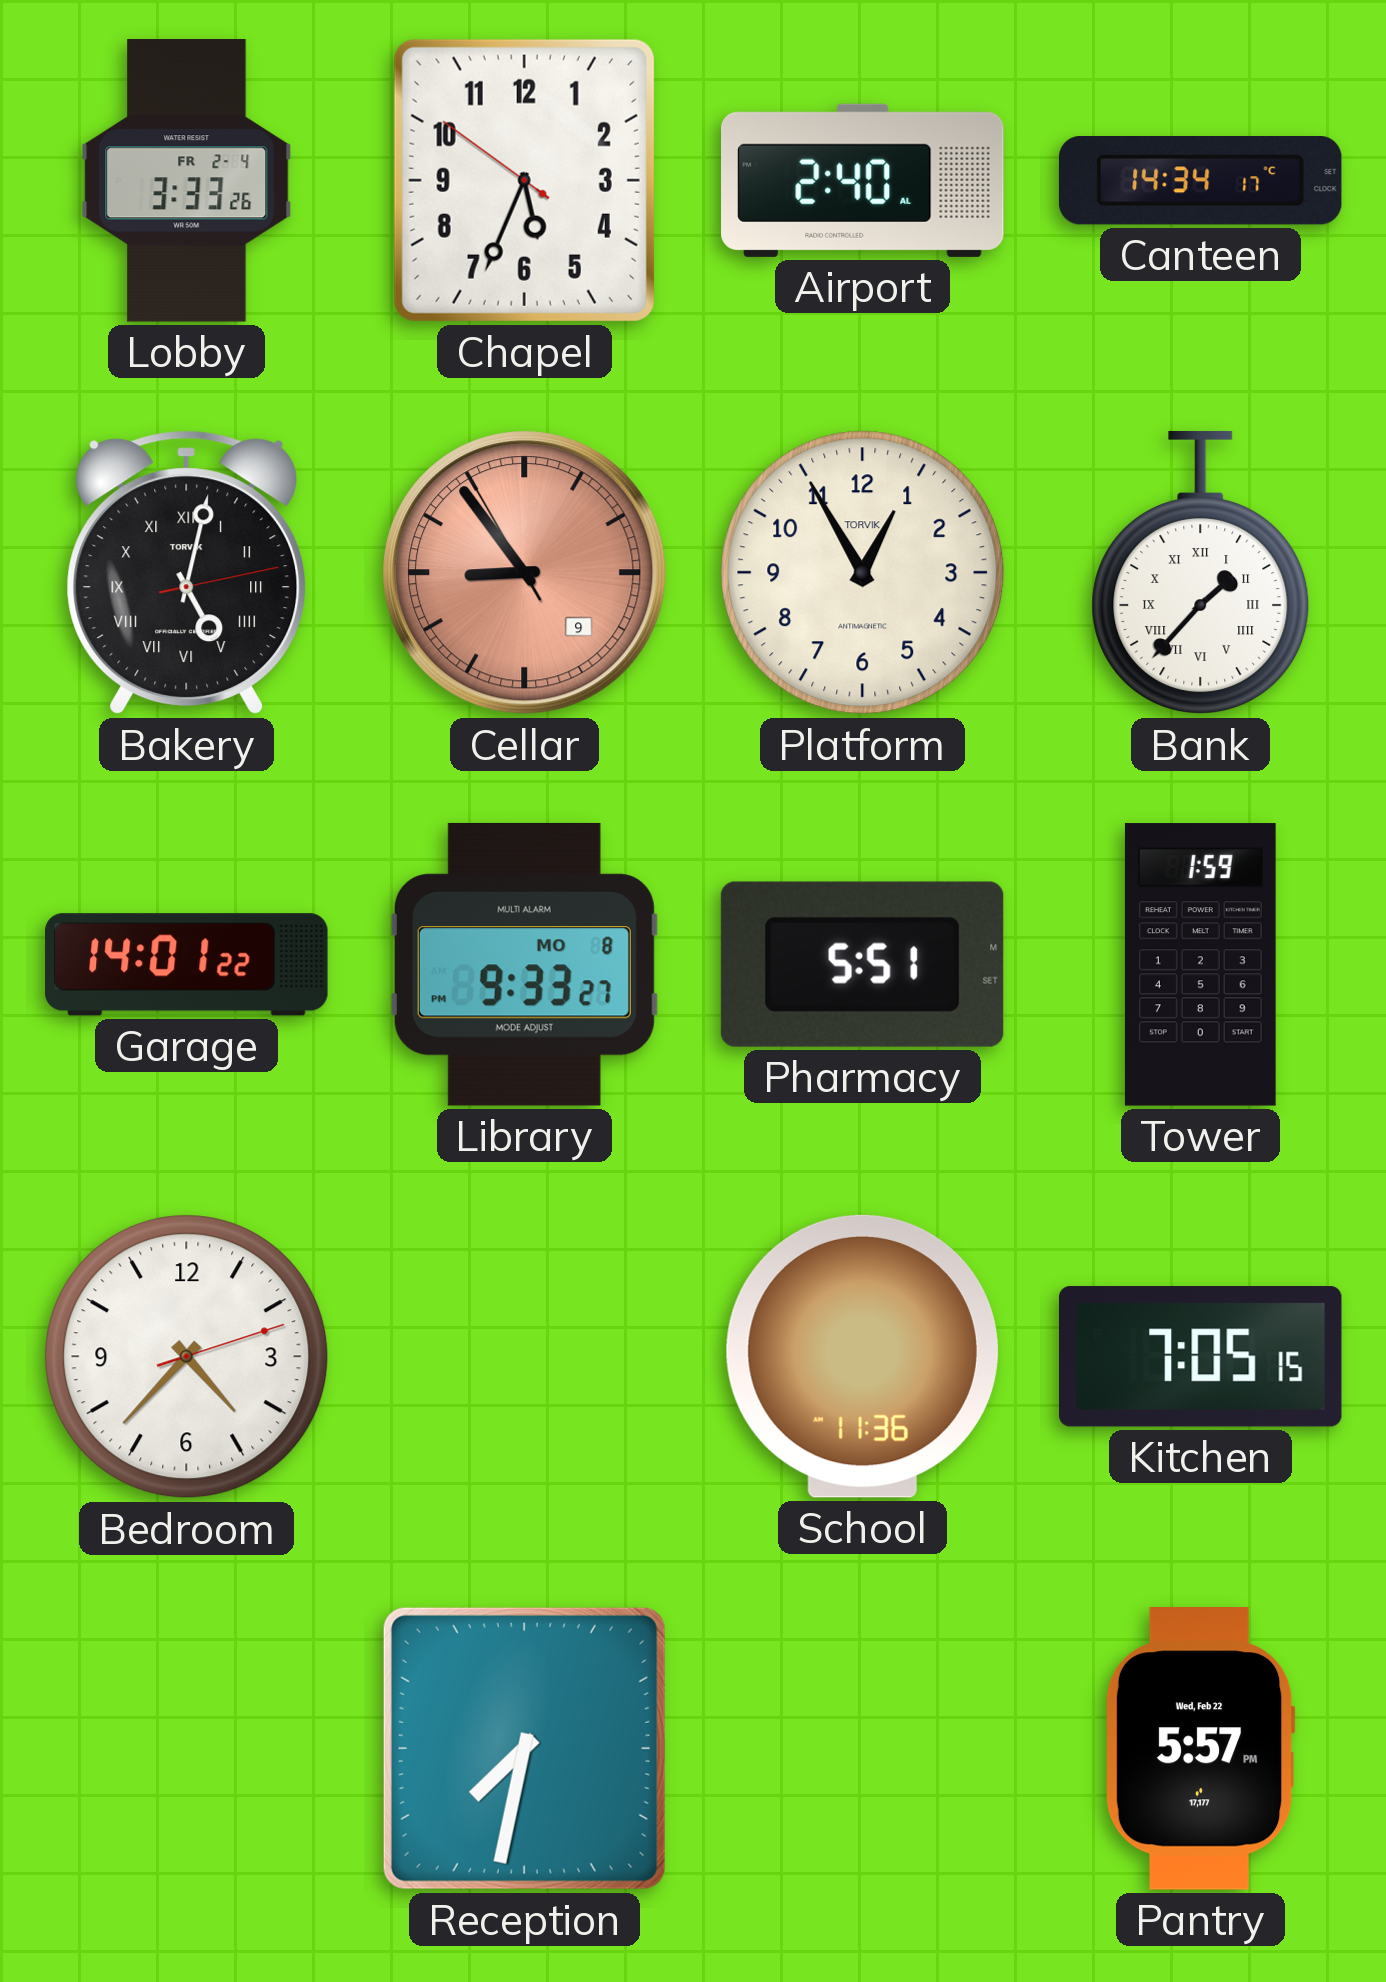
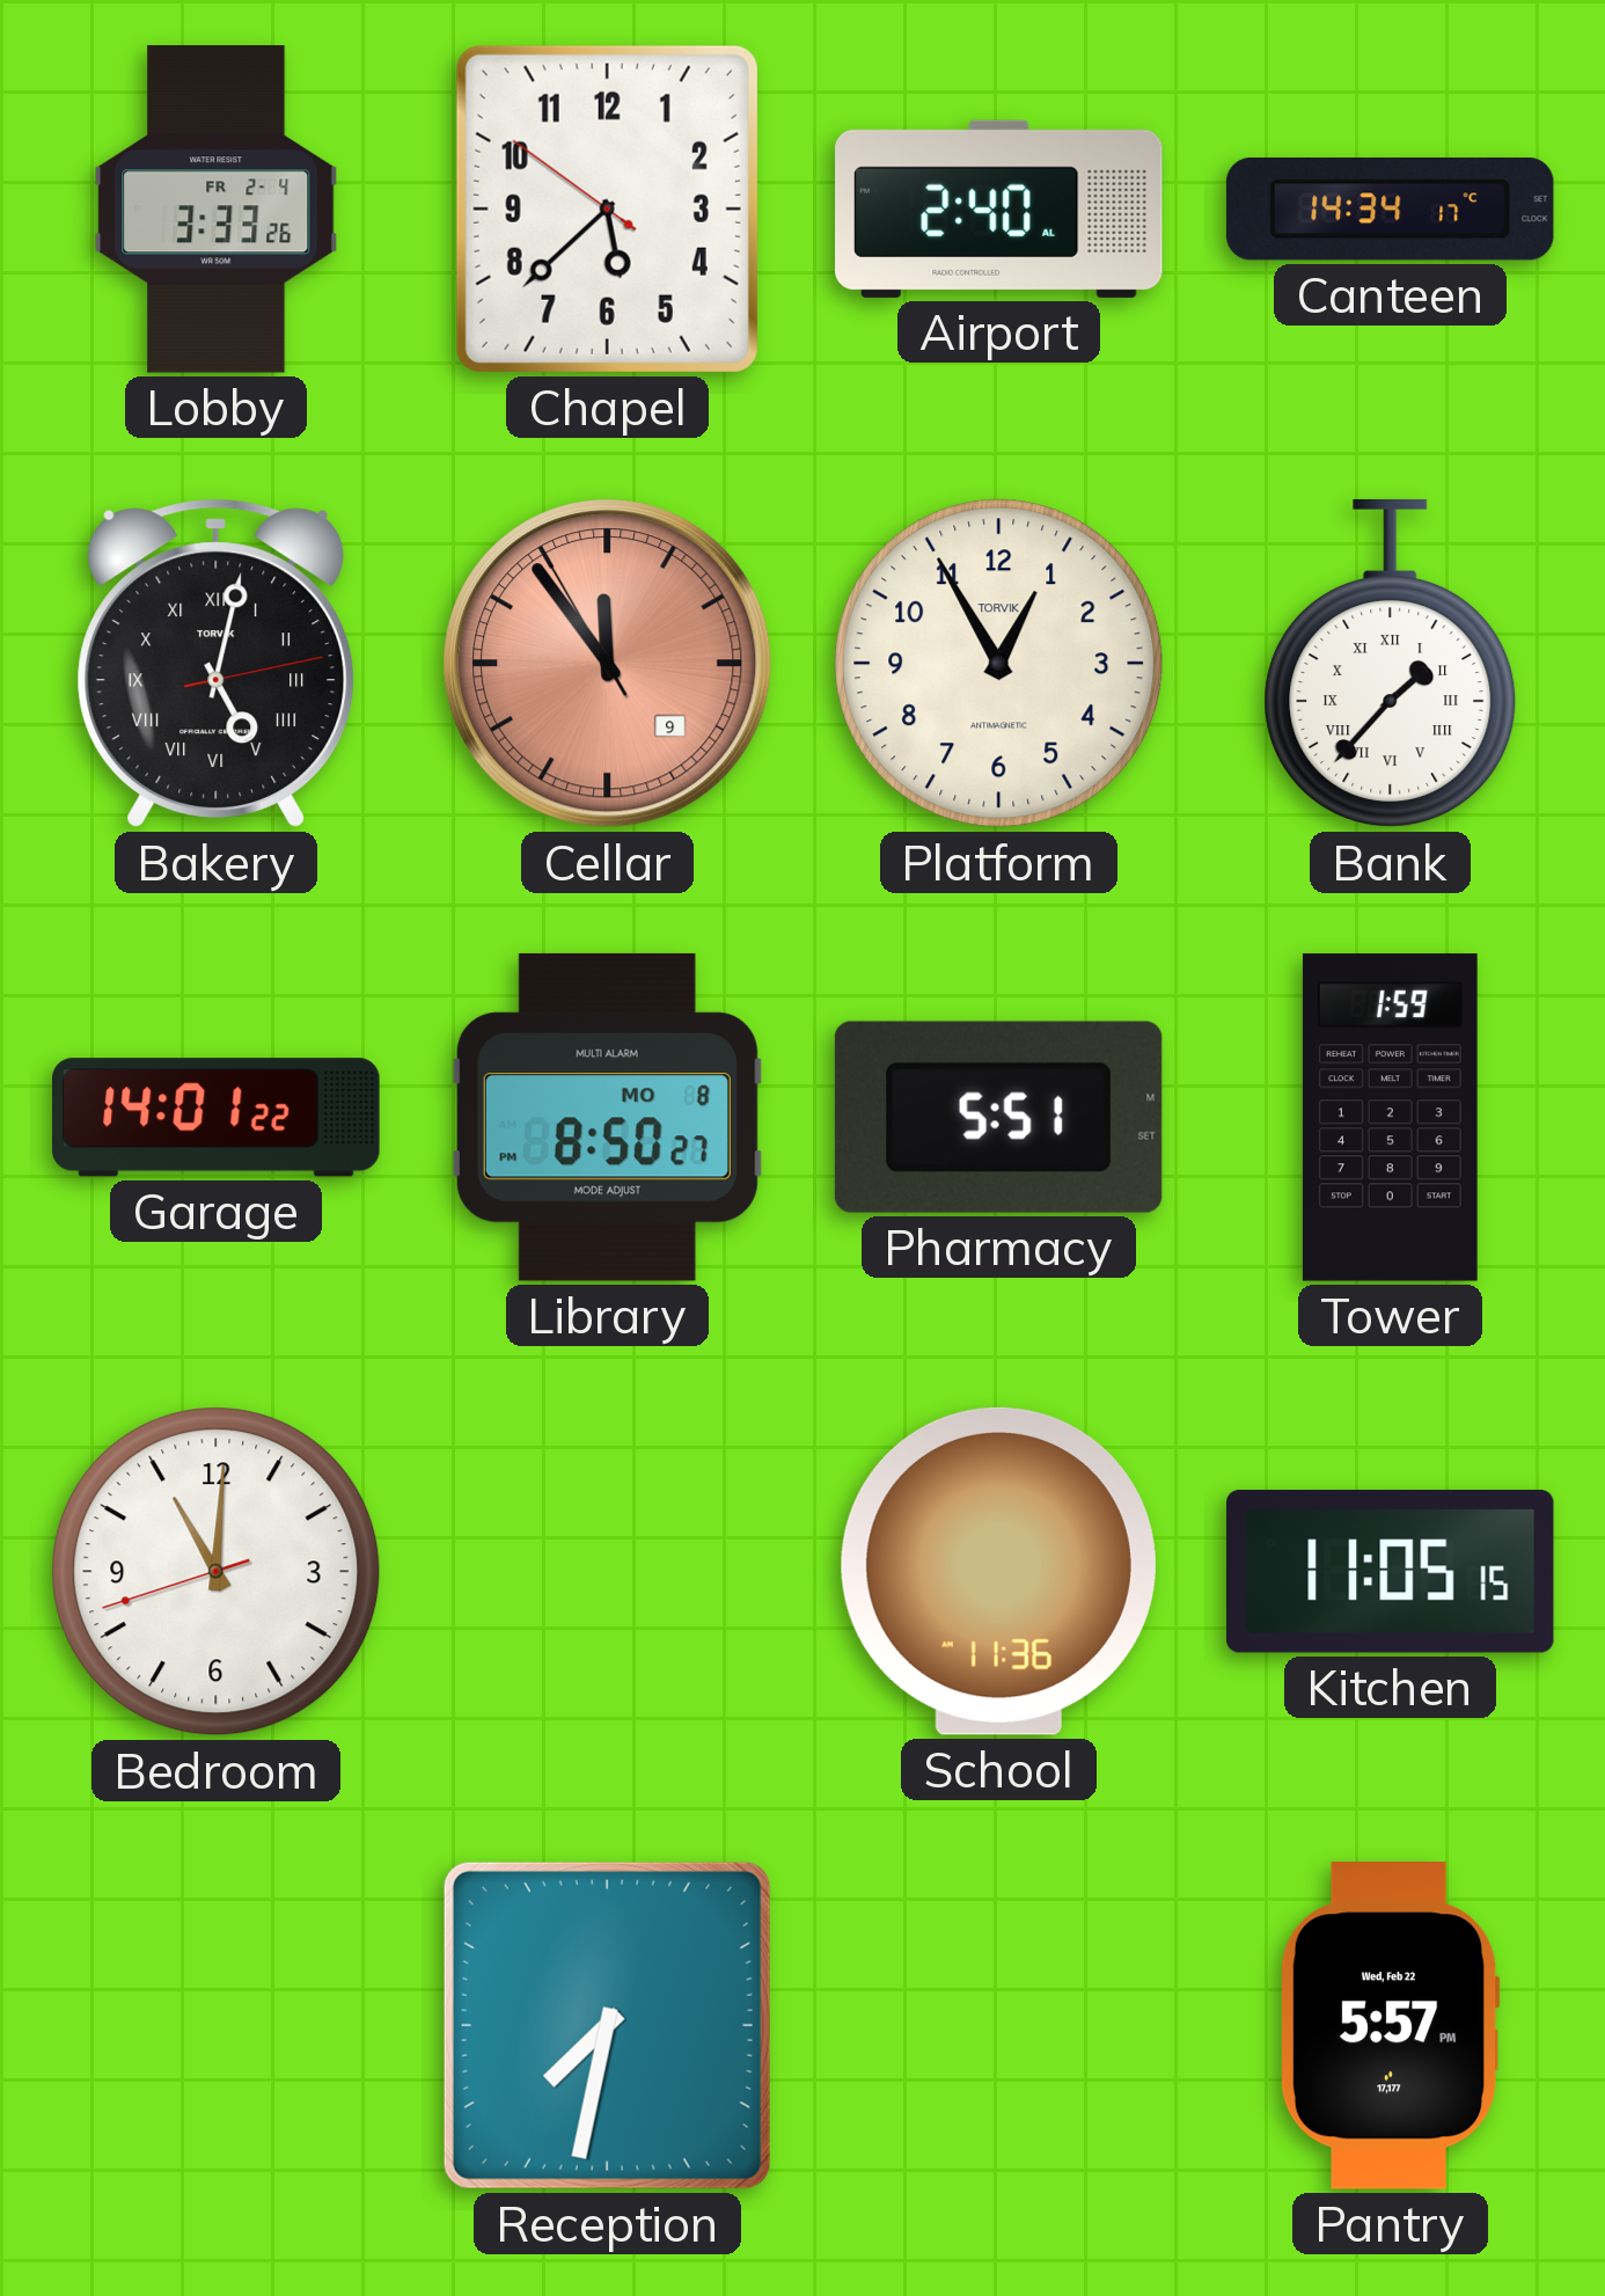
Chapel: 5:33 -> 5:37 (607, 209)
Cellar: 8:53 -> 11:53 (608, 664)
Library: 9:33 -> 8:50 (607, 1117)
Bedroom: 4:37 -> 11:00 (217, 1572)
Kitchen: 7:05 -> 11:05 (1391, 1572)
